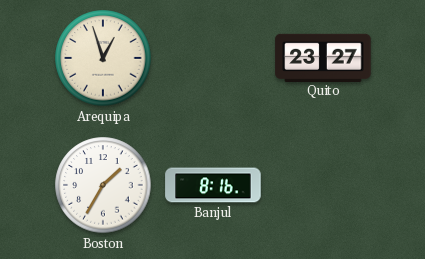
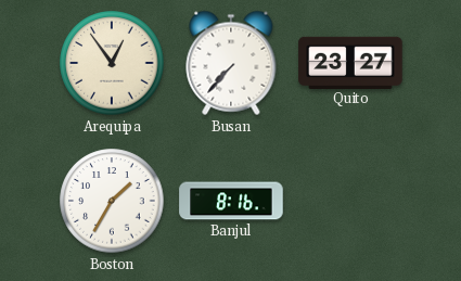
Arequipa: 12:57 -> 12:54 (112, 63)
Busan: none -> 7:37 (231, 63)
